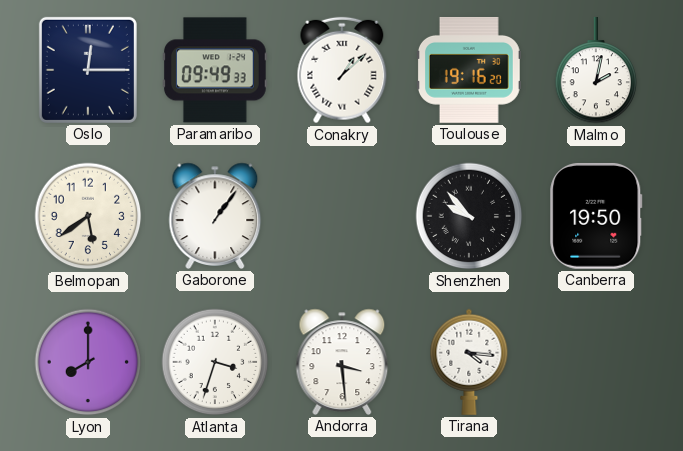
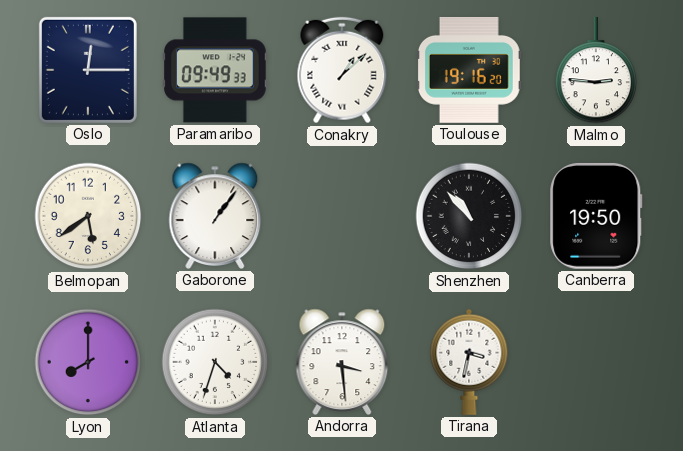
Malmo: 2:02 -> 2:46 (596, 71)
Shenzhen: 9:53 -> 10:53 (469, 216)
Atlanta: 3:33 -> 4:33 (215, 362)
Tirana: 4:16 -> 3:32 (469, 362)
